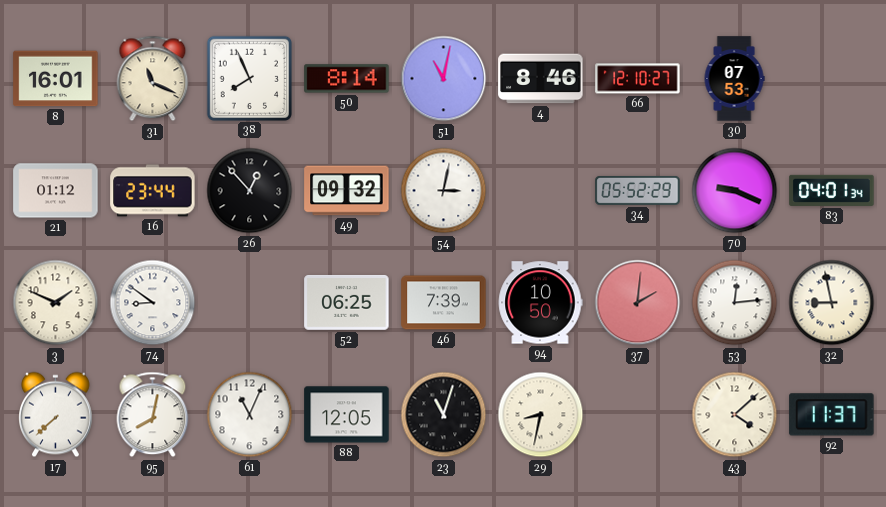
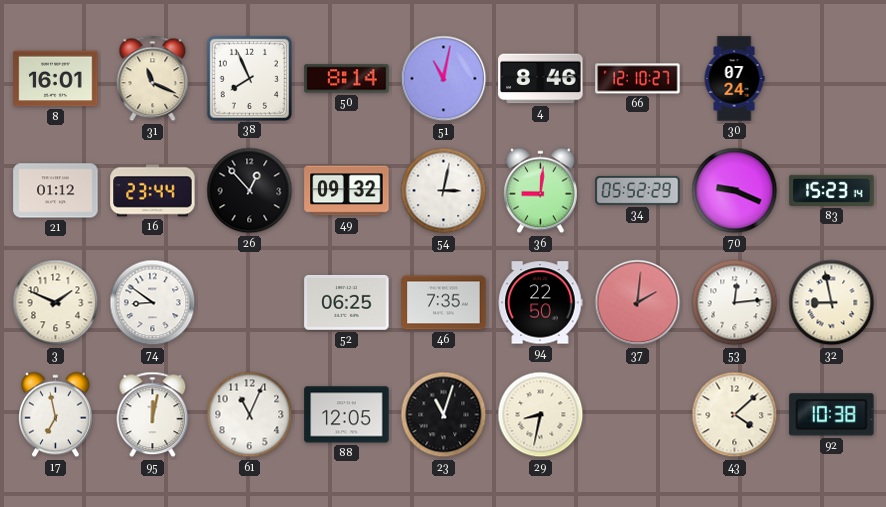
30: 07:53 -> 07:24 (734, 79)
36: none -> 9:01 (541, 191)
83: 04:01 -> 15:23 (832, 190)
46: 7:39 -> 7:35 (444, 303)
94: 10:50 -> 22:50 (540, 303)
17: 7:38 -> 6:58 (56, 415)
95: 8:02 -> 12:02 (153, 415)
92: 11:37 -> 10:38 (832, 415)
